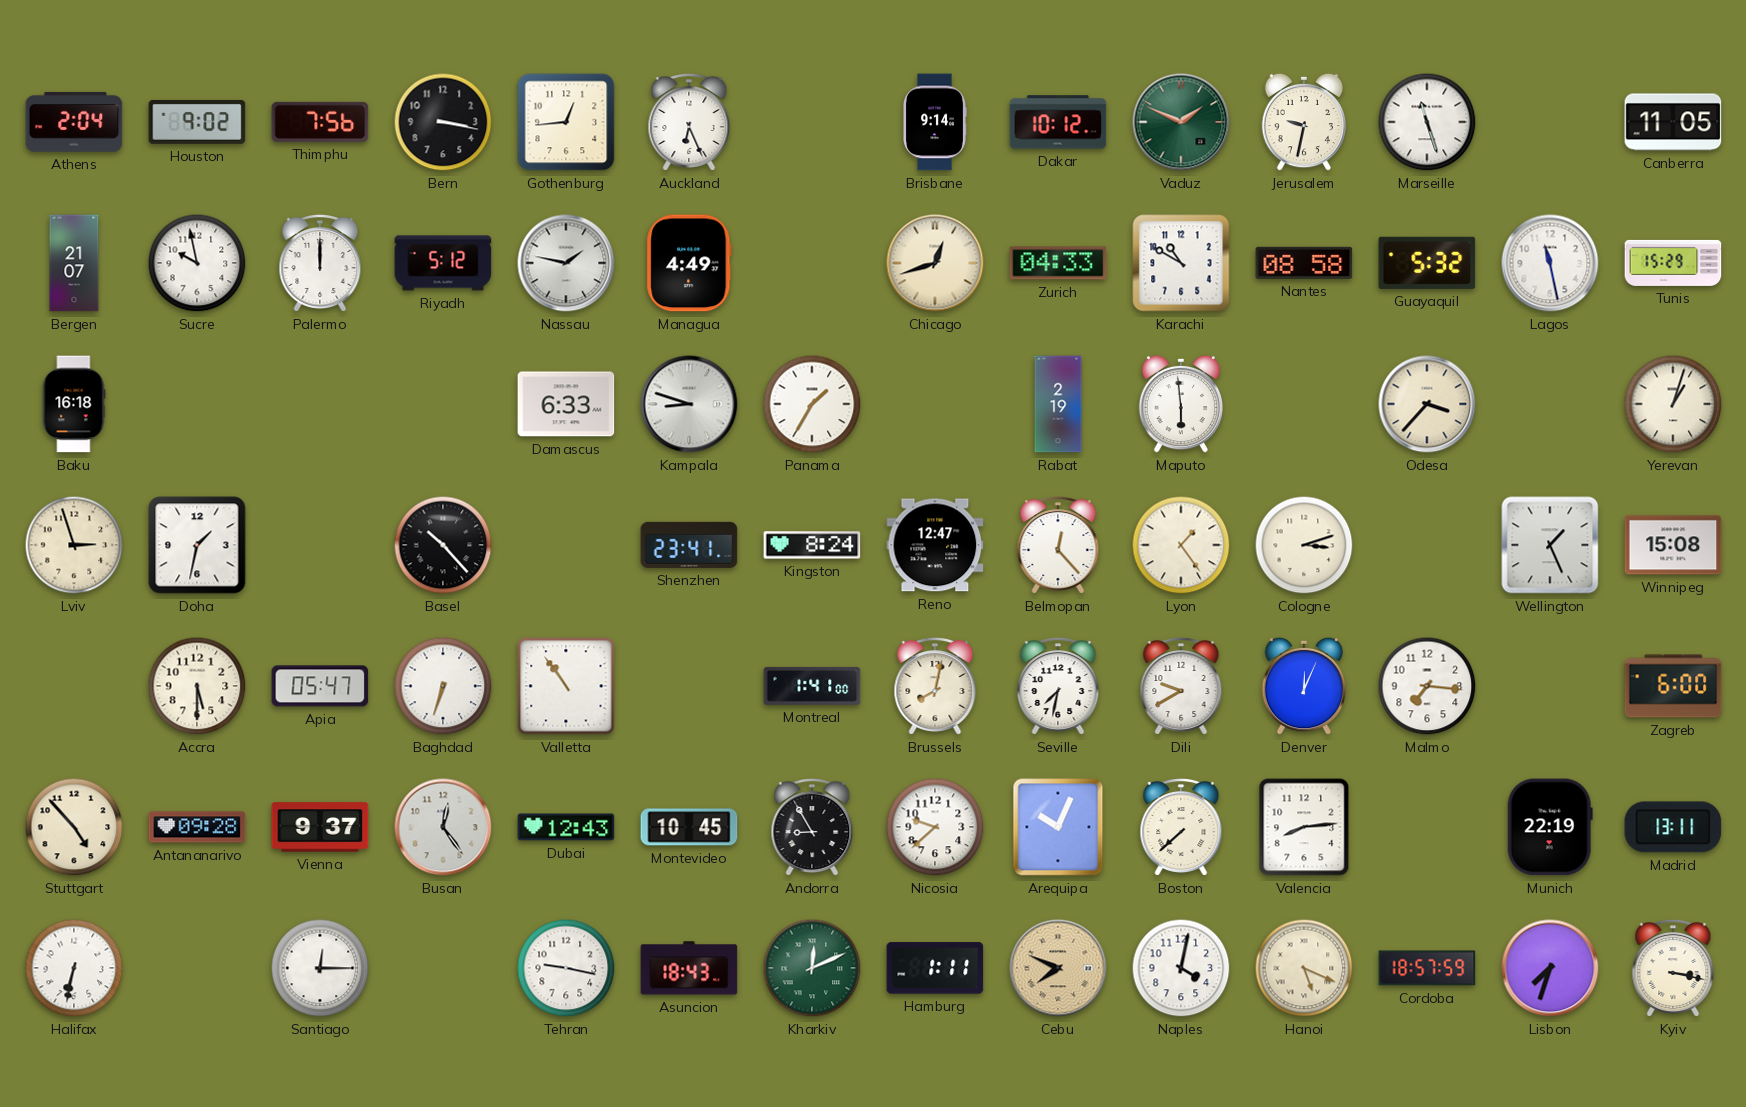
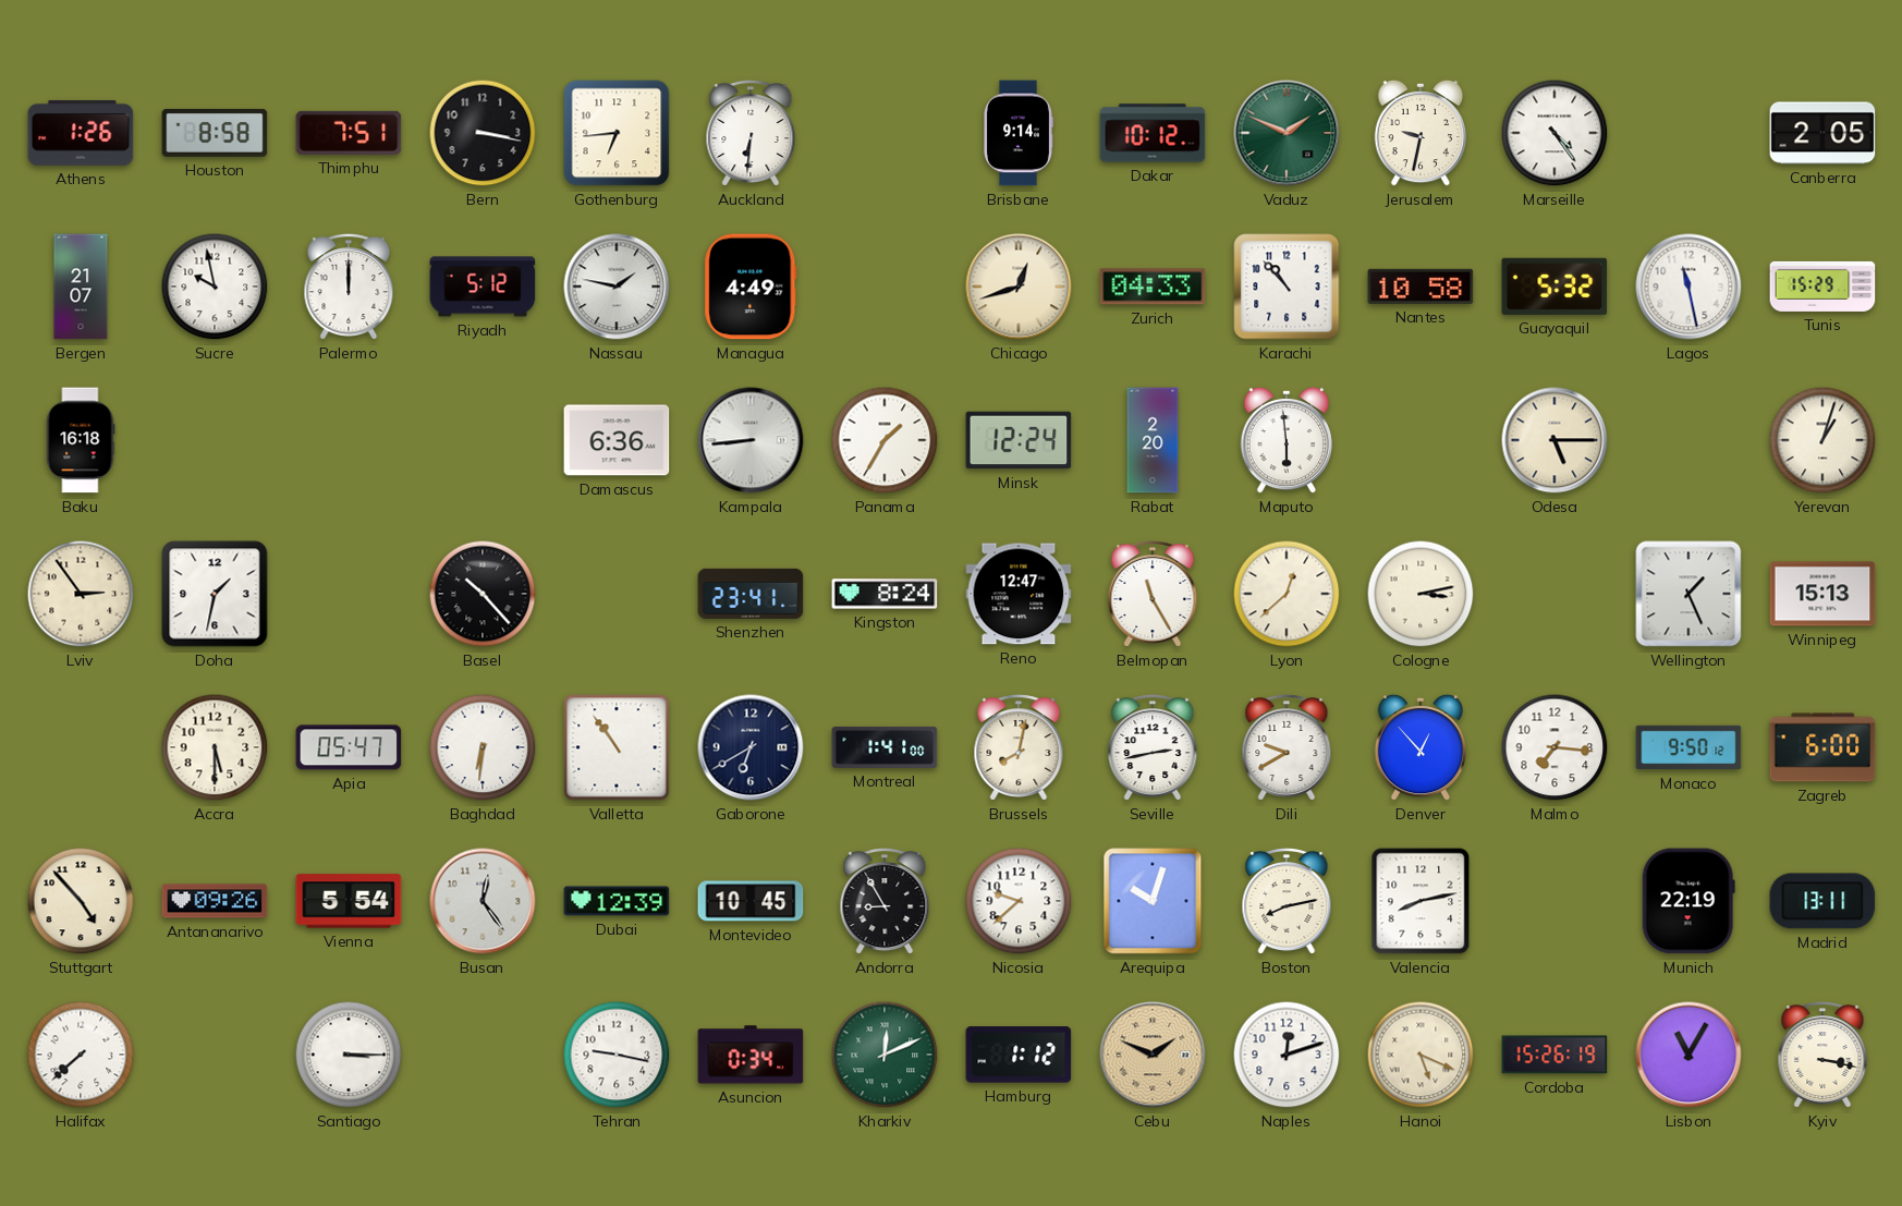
Athens: 2:04 -> 1:26 (81, 133)
Houston: 9:02 -> 8:58 (215, 133)
Thimphu: 7:56 -> 7:51 (349, 133)
Gothenburg: 12:44 -> 6:44 (617, 133)
Auckland: 6:26 -> 6:31 (751, 134)
Marseille: 11:27 -> 4:24 (1554, 133)
Canberra: 11:05 -> 2:05 (1822, 133)
Karachi: 10:50 -> 10:53 (1287, 287)
Nantes: 08:58 -> 10:58 (1421, 287)
Damascus: 6:33 -> 6:36 (617, 440)
Kampala: 8:48 -> 8:44 (751, 440)
Minsk: none -> 12:24 (1019, 440)
Rabat: 2:19 -> 2:20 (1153, 440)
Odesa: 3:37 -> 5:15 (1554, 440)
Lviv: 2:57 -> 2:54 (81, 594)
Belmopan: 12:23 -> 11:25 (1153, 595)
Lyon: 1:24 -> 12:38 (1287, 594)
Cologne: 3:12 -> 3:13 (1421, 594)
Winnipeg: 15:08 -> 15:13 (1822, 594)
Baghdad: 6:33 -> 6:31 (483, 747)
Gaborone: none -> 6:40 (751, 747)
Seville: 7:32 -> 2:43 (1153, 748)
Denver: 12:04 -> 12:53 (1421, 747)
Monaco: none -> 9:50 (1688, 747)
Antananarivo: 09:28 -> 09:26 (215, 901)
Vienna: 9:37 -> 5:54 (349, 901)
Dubai: 12:43 -> 12:39 (617, 901)
Arequipa: 10:04 -> 10:03 (1153, 901)
Boston: 7:38 -> 8:13 (1287, 902)
Valencia: 8:14 -> 8:13 (1421, 901)
Halifax: 6:32 -> 7:38 (81, 1055)
Santiago: 12:15 -> 3:15 (349, 1055)
Asuncion: 18:43 -> 0:34 (751, 1055)
Hamburg: 1:11 -> 1:12 (1019, 1055)
Cebu: 7:49 -> 1:49 (1153, 1055)
Naples: 4:02 -> 12:12 (1287, 1055)
Cordoba: 18:57 -> 15:26 (1554, 1055)
Lisbon: 7:33 -> 11:05 (1688, 1055)
